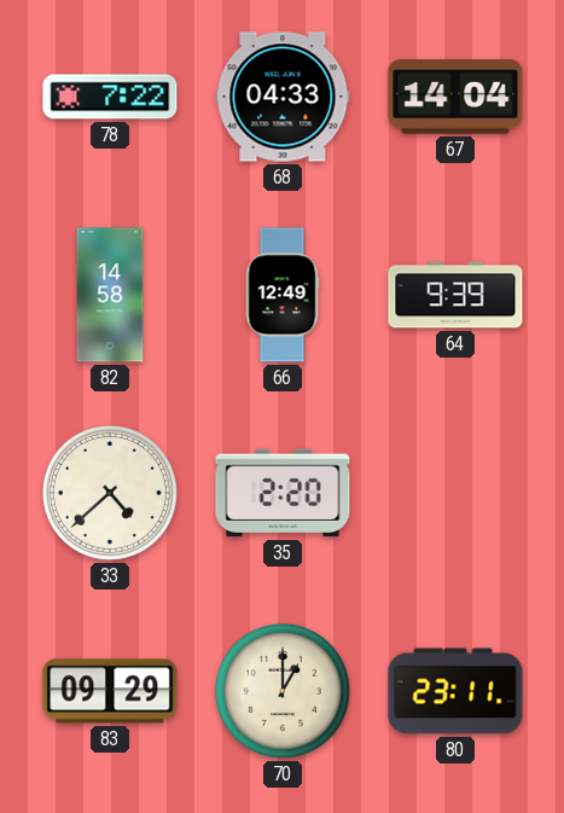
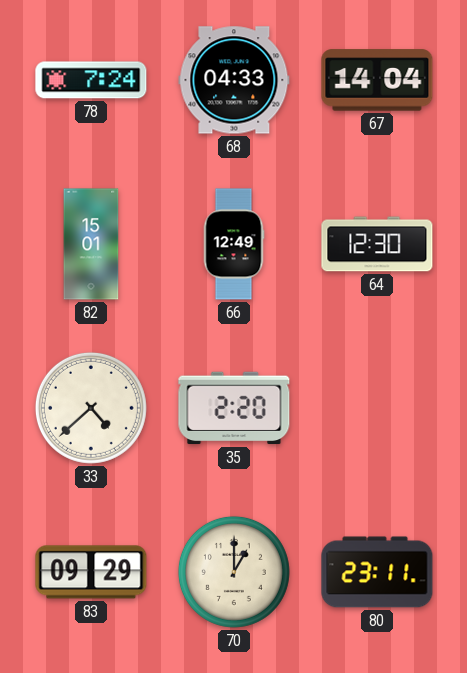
78: 7:22 -> 7:24 (91, 80)
82: 14:58 -> 15:01 (91, 244)
64: 9:39 -> 12:30 (377, 244)
